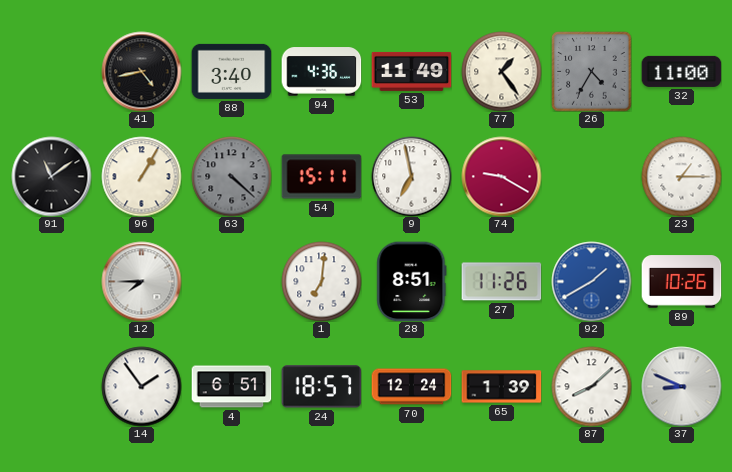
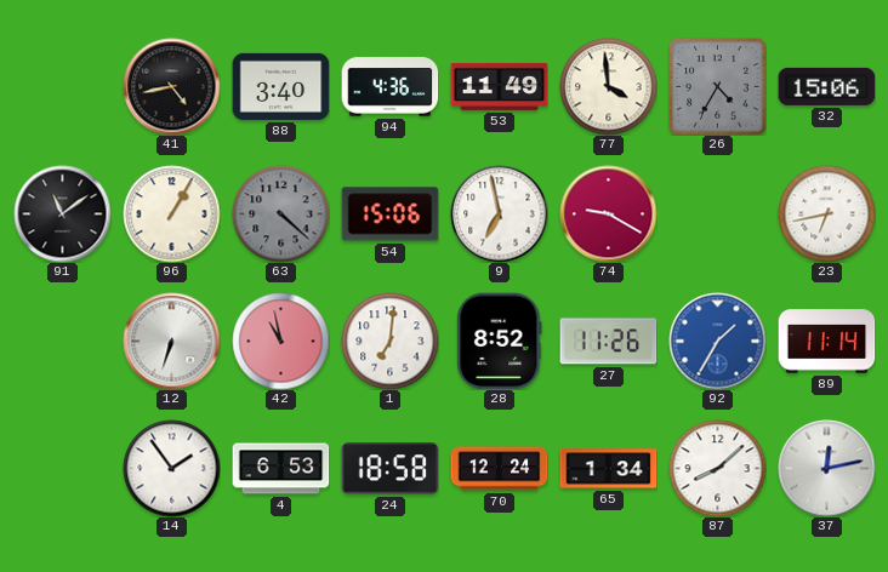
77: 1:24 -> 3:59 (608, 86)
32: 11:00 -> 15:06 (826, 86)
54: 15:11 -> 15:06 (389, 215)
23: 1:15 -> 6:43 (826, 213)
12: 7:45 -> 6:33 (171, 341)
42: none -> 10:58 (280, 341)
28: 8:51 -> 8:52 (500, 341)
92: 1:40 -> 1:35 (717, 341)
89: 10:26 -> 11:14 (826, 342)
4: 6:51 -> 6:53 (280, 469)
24: 18:57 -> 18:58 (389, 469)
65: 1:39 -> 1:34 (608, 469)
37: 8:49 -> 12:13 (826, 468)
